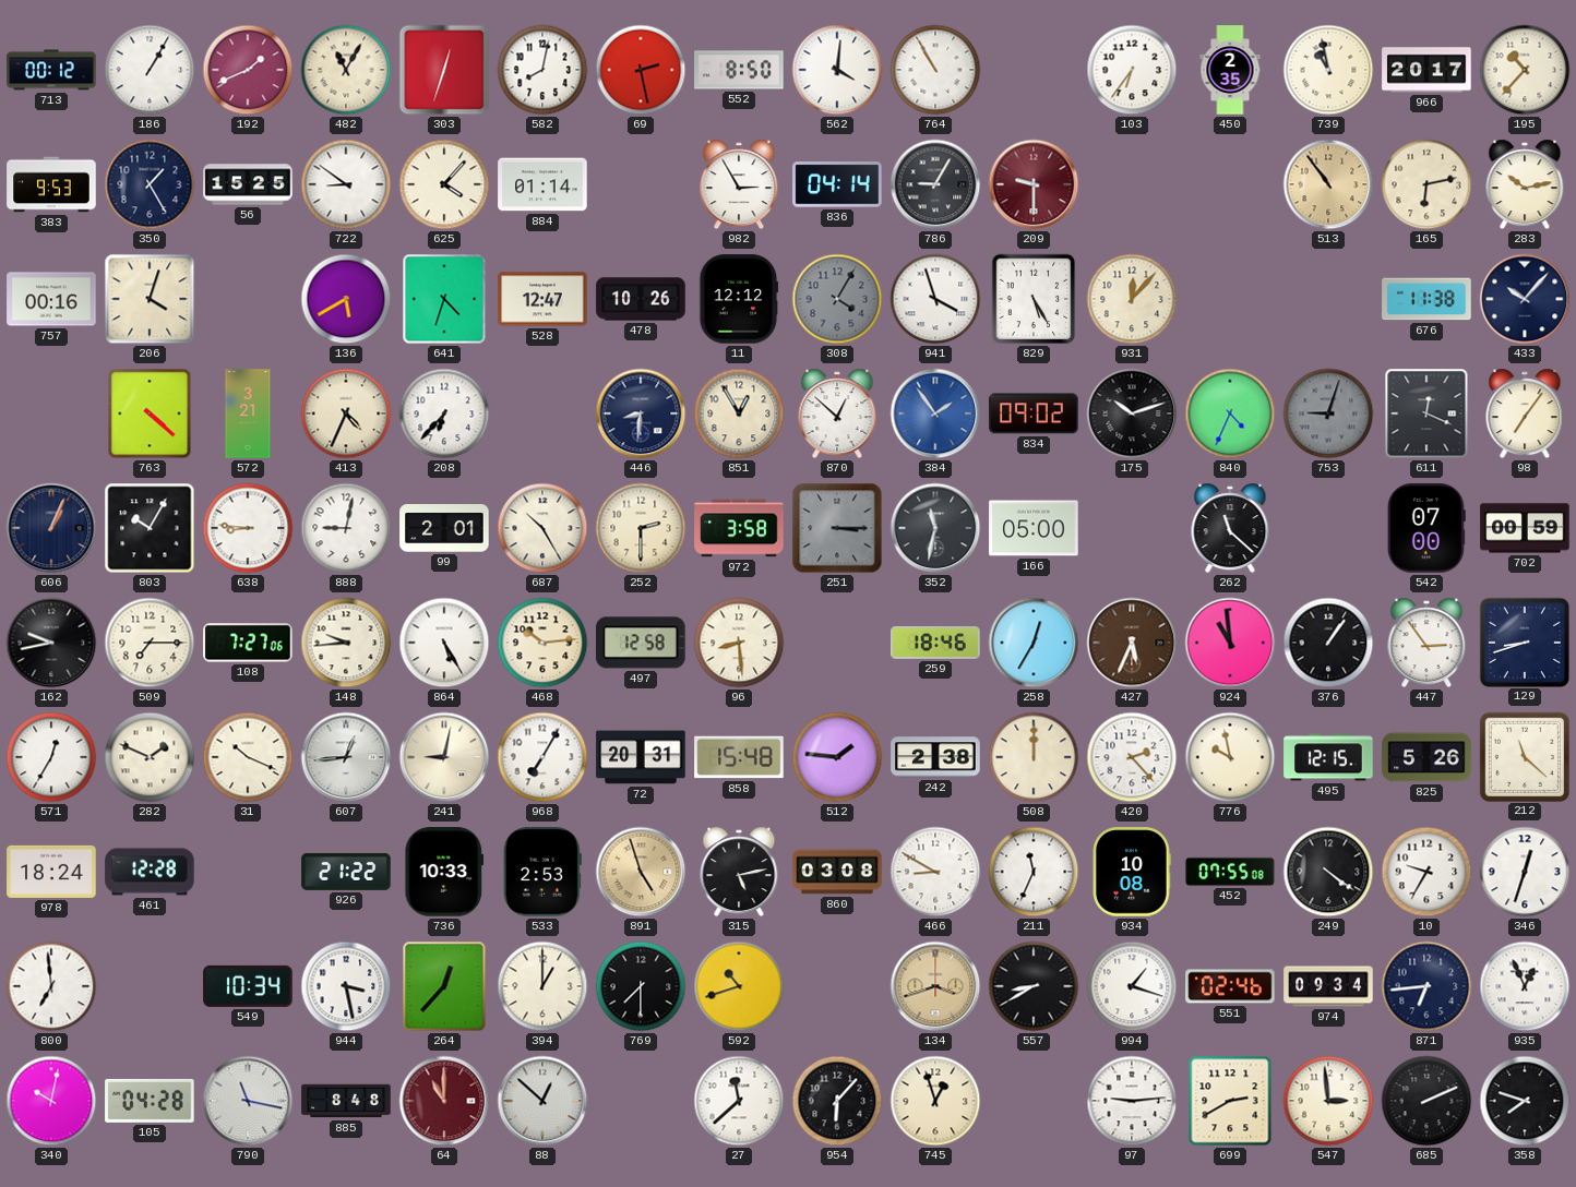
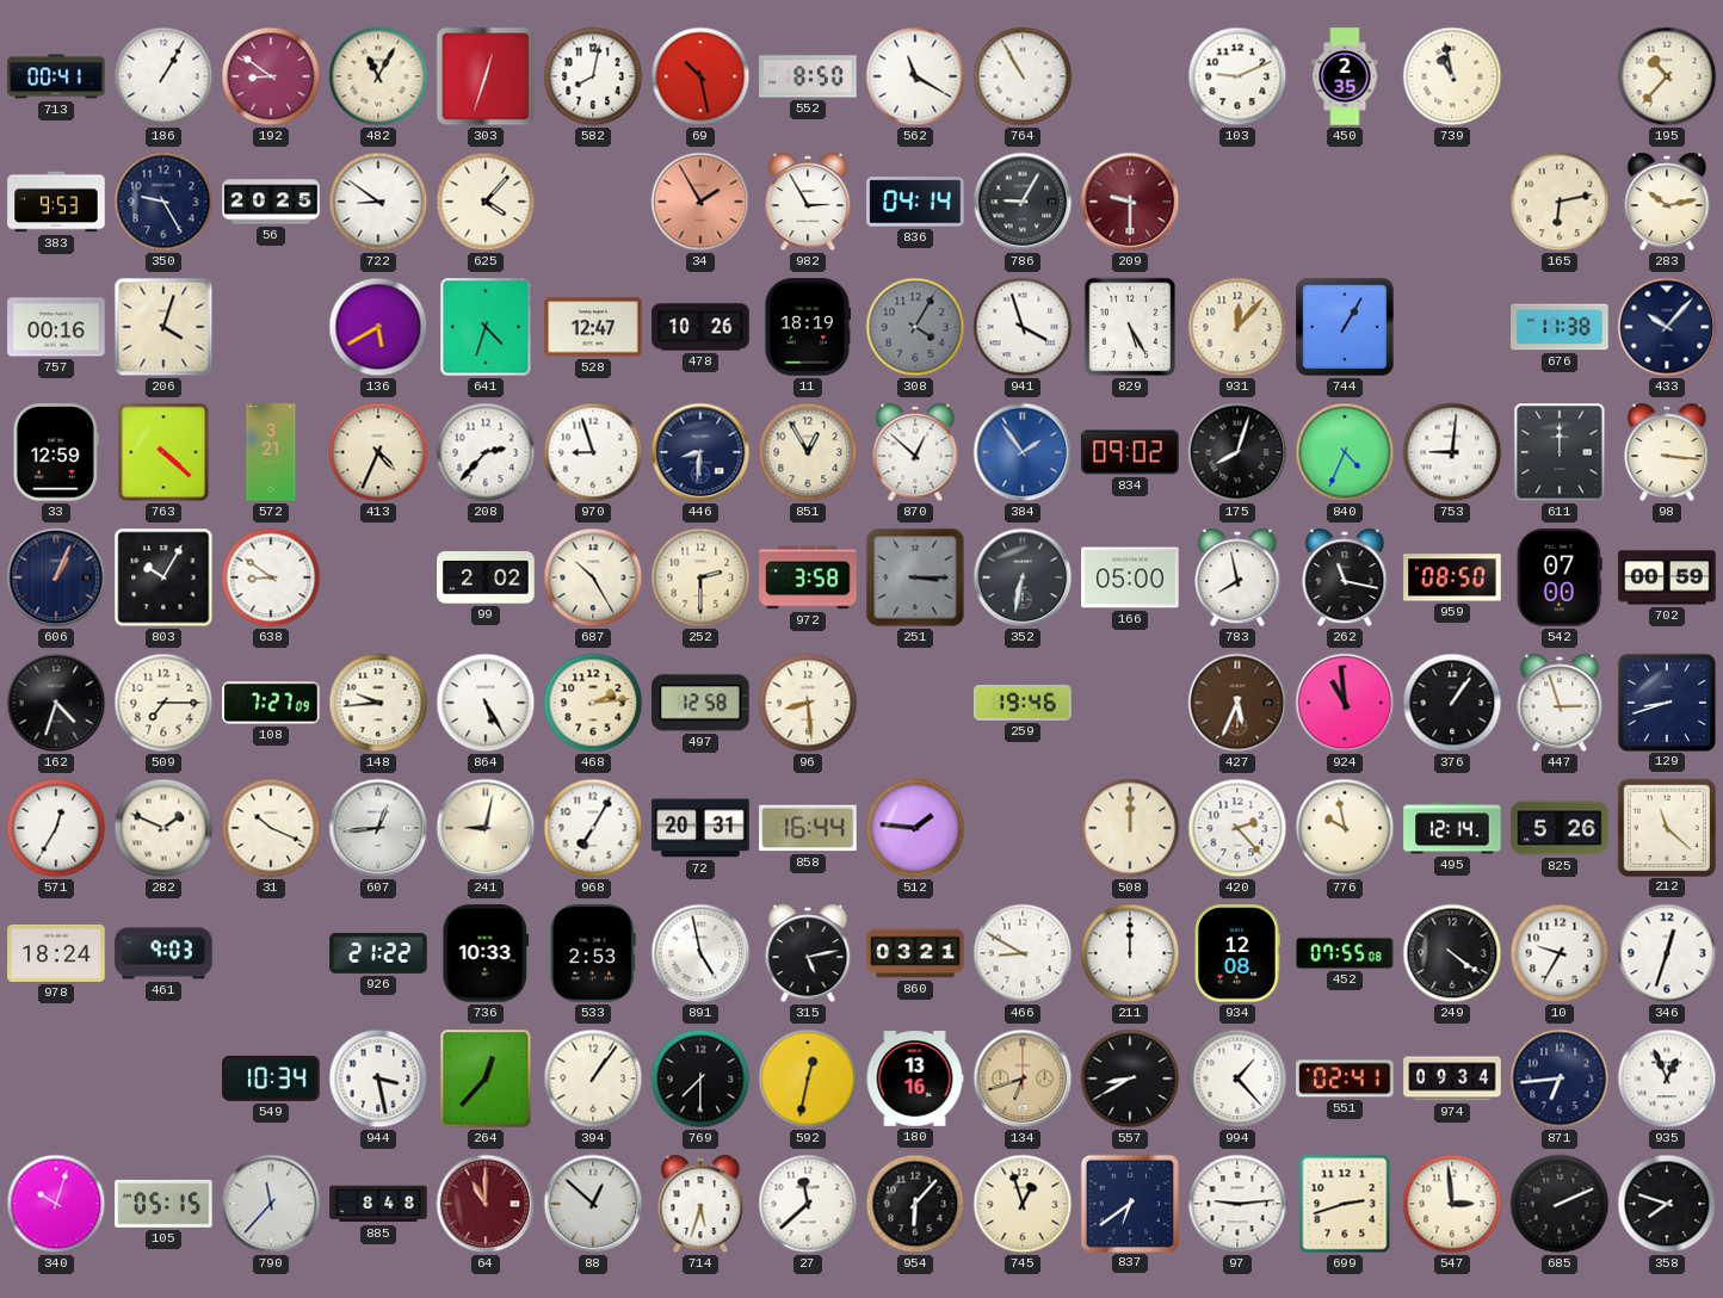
713: 00:12 -> 00:41 (56, 76)
192: 1:41 -> 8:51 (271, 76)
69: 2:28 -> 10:28 (700, 76)
562: 4:01 -> 11:20 (915, 76)
103: 6:36 -> 9:11 (1237, 76)
966: 20:17 -> none (1426, 70)
350: 1:25 -> 9:25 (163, 202)
56: 15:25 -> 20:25 (271, 202)
884: 01:14 -> none (542, 184)
34: none -> 1:55 (700, 202)
513: 10:54 -> none (1328, 184)
11: 12:12 -> 18:19 (808, 327)
744: none -> 1:05 (1346, 328)
33: none -> 12:59 (56, 452)
208: 6:37 -> 2:37 (486, 452)
970: none -> 8:57 (593, 452)
175: 10:12 -> 8:03 (1237, 452)
753: 9:03 -> 9:01 (1452, 452)
753 dial: grey -> white (1452, 452)
611: 12:19 -> 12:00 (1560, 452)
98: 7:06 -> 3:16 (1667, 452)
638: 8:46 -> 8:51 (271, 577)
888: 9:02 -> none (346, 528)
99: 2:01 -> 2:02 (486, 577)
352: 11:32 -> 6:32 (1023, 577)
783: none -> 7:58 (1237, 577)
262: 11:22 -> 11:17 (1345, 577)
959: none -> 08:50 (1452, 577)
162: 9:43 -> 4:33 (56, 703)
108: 7:27:06 -> 7:27:09 (271, 703)
468: 10:14 -> 2:14 (593, 703)
259: 18:46 -> 19:46 (1023, 704)
258: 12:35 -> none (1034, 643)
447: 2:54 -> 2:57 (1560, 703)
858: 15:48 -> 16:44 (808, 828)
242: 2:38 -> none (935, 757)
495: 12:15 -> 12:14 (1452, 828)
461: 12:28 -> 9:03 (163, 953)
891: 4:57 -> 4:58 (700, 953)
891 dial: champagne -> white (700, 953)
860: 03:08 -> 03:21 (915, 953)
211: 11:34 -> 12:00 (1130, 953)
934: 10:08 -> 12:08 (1239, 953)
800: 6:59 -> none (51, 986)
394: 1:00 -> 1:06 (593, 1078)
592: 10:42 -> 12:32 (808, 1078)
180: none -> 13:16 (915, 1078)
134: 3:42 -> 6:42 (1023, 1078)
994: 1:18 -> 1:23 (1237, 1078)
551: 02:46 -> 02:41 (1345, 1078)
340: 10:02 -> 10:03 (56, 1204)
105: 04:28 -> 05:15 (163, 1204)
790: 11:17 -> 11:37 (271, 1204)
714: none -> 5:33 (700, 1204)
837: none -> 6:39 (1129, 1203)
699: 2:40 -> 2:42 (1345, 1204)
